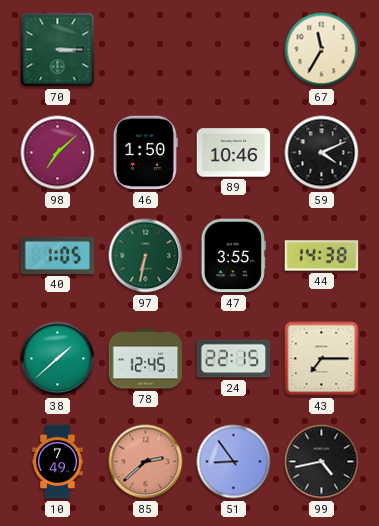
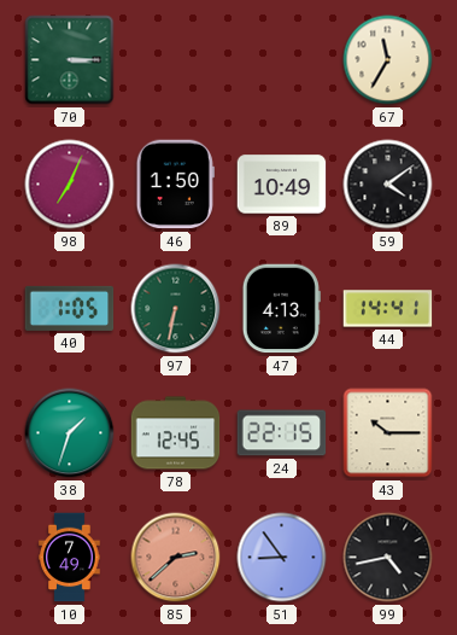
98: 7:08 -> 7:04 (70, 185)
89: 10:46 -> 10:49 (282, 185)
59: 4:11 -> 4:09 (388, 185)
47: 3:55 -> 4:13 (281, 309)
44: 14:38 -> 14:41 (388, 309)
38: 1:38 -> 1:33 (70, 433)
43: 7:15 -> 10:15 (388, 433)
